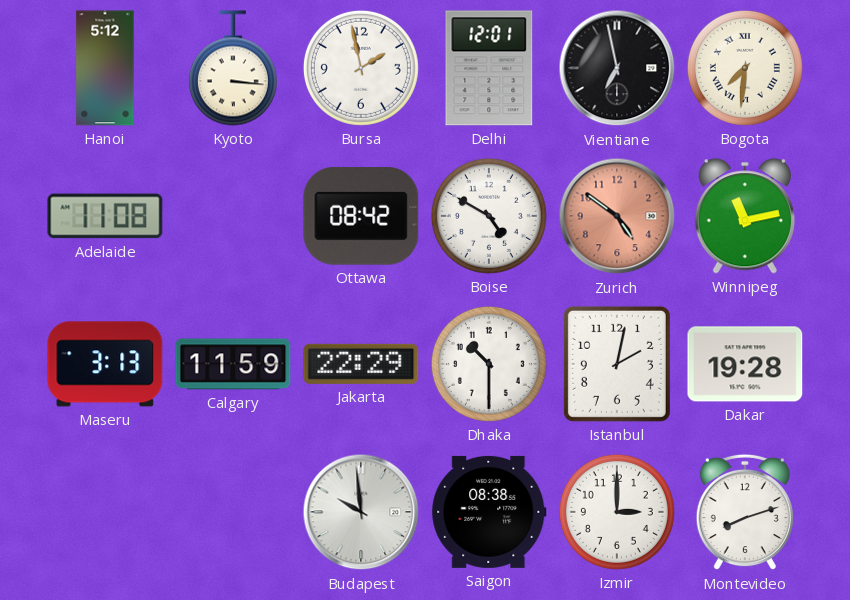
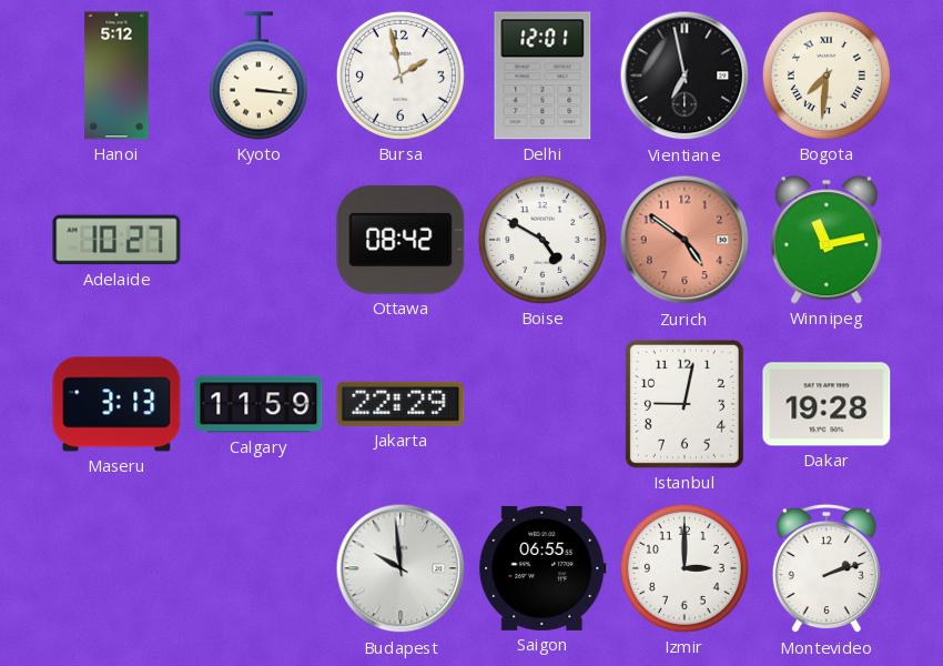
Adelaide: 11:08 -> 10:27 (116, 240)
Dhaka: 10:30 -> none (489, 364)
Istanbul: 2:02 -> 9:02 (685, 404)
Saigon: 08:38 -> 06:55 (543, 568)
Montevideo: 8:12 -> 2:12 (827, 568)
